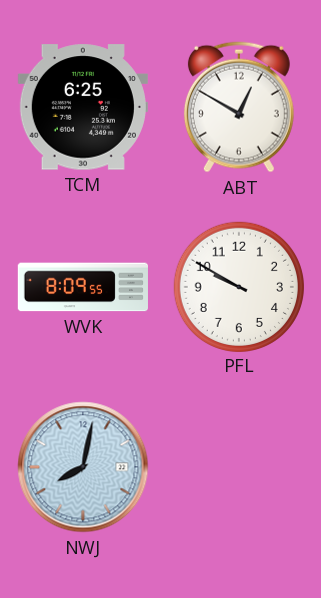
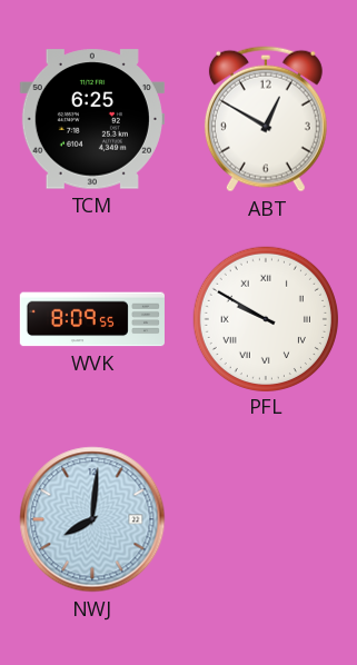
PFL numerals: Arabic -> Roman (265, 318)
NWJ: 8:02 -> 8:01 (92, 519)
